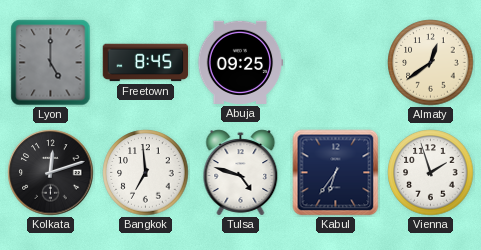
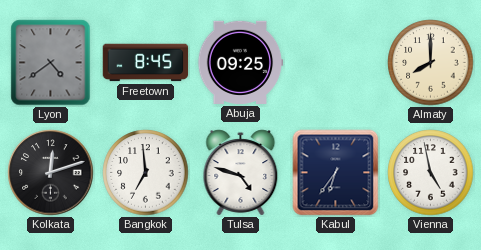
Lyon: 5:00 -> 4:39 (51, 63)
Almaty: 12:39 -> 8:00 (431, 63)
Vienna: 1:57 -> 4:58 (431, 173)
